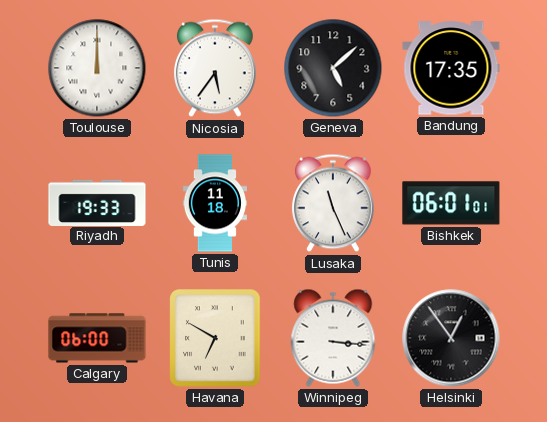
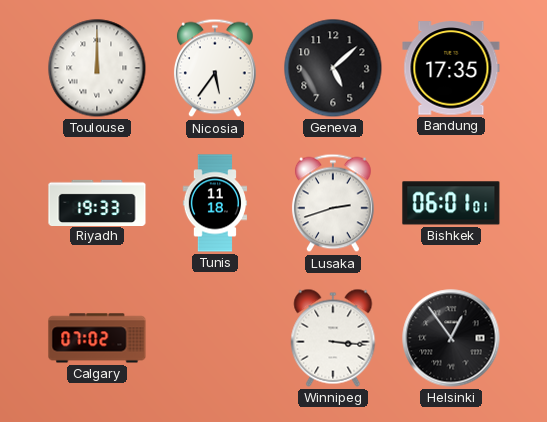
Lusaka: 11:26 -> 2:42 (333, 203)
Calgary: 06:00 -> 07:02 (97, 338)
Havana: 6:50 -> none (215, 338)
